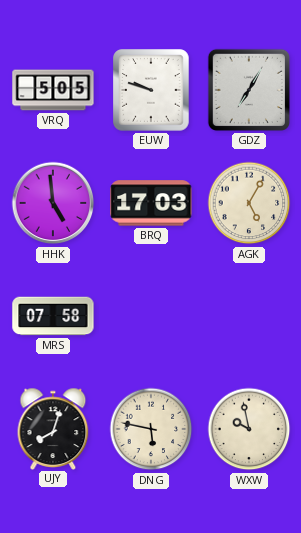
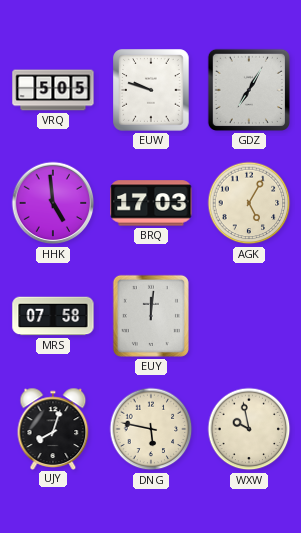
EUY: none -> 12:01 (151, 316)
